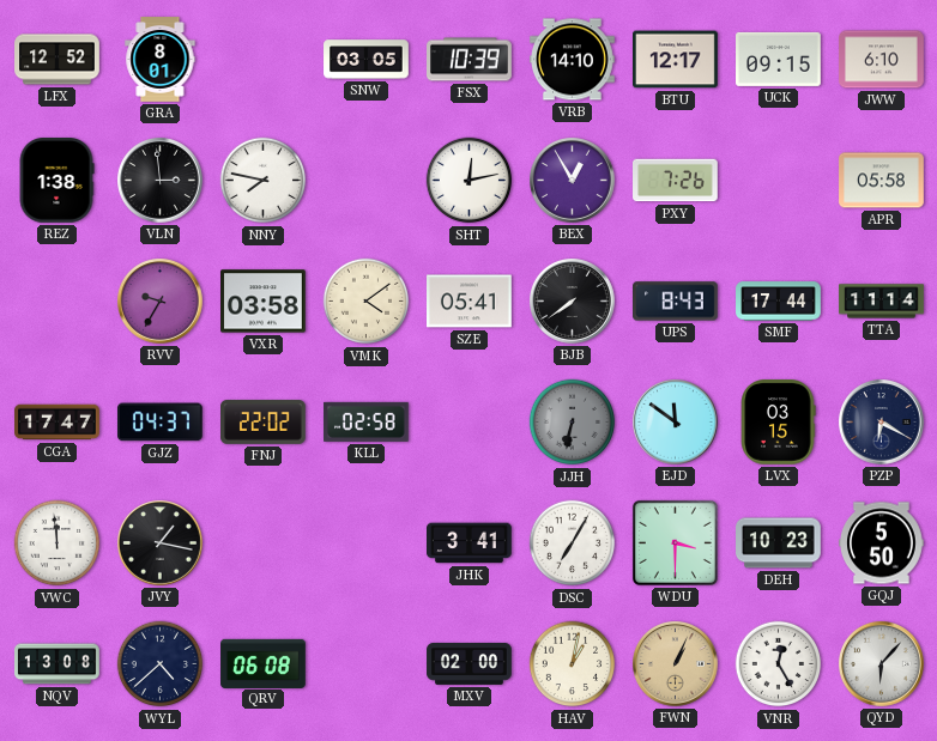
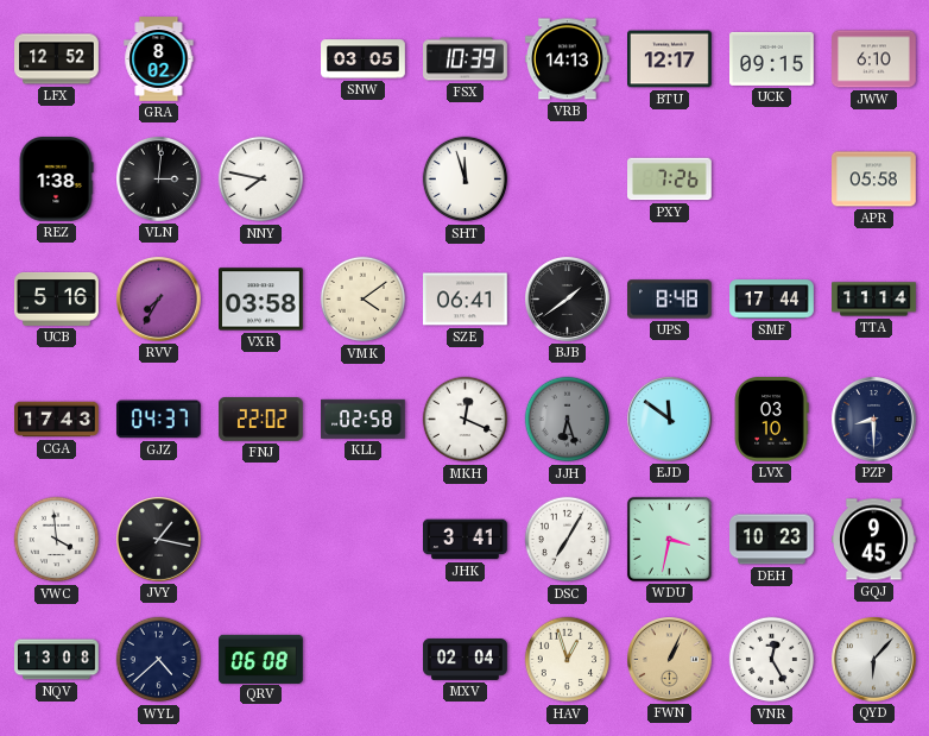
GRA: 8:01 -> 8:02 (159, 59)
VRB: 14:10 -> 14:13 (568, 59)
VLN: 2:59 -> 3:01 (159, 180)
SHT: 12:13 -> 11:57 (466, 180)
BEX: 12:55 -> none (573, 181)
UCB: none -> 5:16 (57, 298)
RVV: 9:35 -> 7:35 (159, 300)
SZE: 05:41 -> 06:41 (466, 300)
BJB: 7:39 -> 1:39 (568, 300)
UPS: 8:43 -> 8:48 (670, 300)
CGA: 17:47 -> 17:43 (57, 420)
MKH: none -> 12:19 (466, 420)
JJH: 6:32 -> 6:27 (568, 420)
LVX: 03:15 -> 03:10 (771, 420)
PZP: 6:20 -> 8:30 (874, 420)
VWC: 11:59 -> 3:59 (57, 540)
WDU: 3:30 -> 3:32 (669, 539)
GQJ: 5:50 -> 9:45 (874, 540)
MXV: 02:00 -> 02:04 (466, 659)
HAV: 1:02 -> 12:57 (568, 660)
